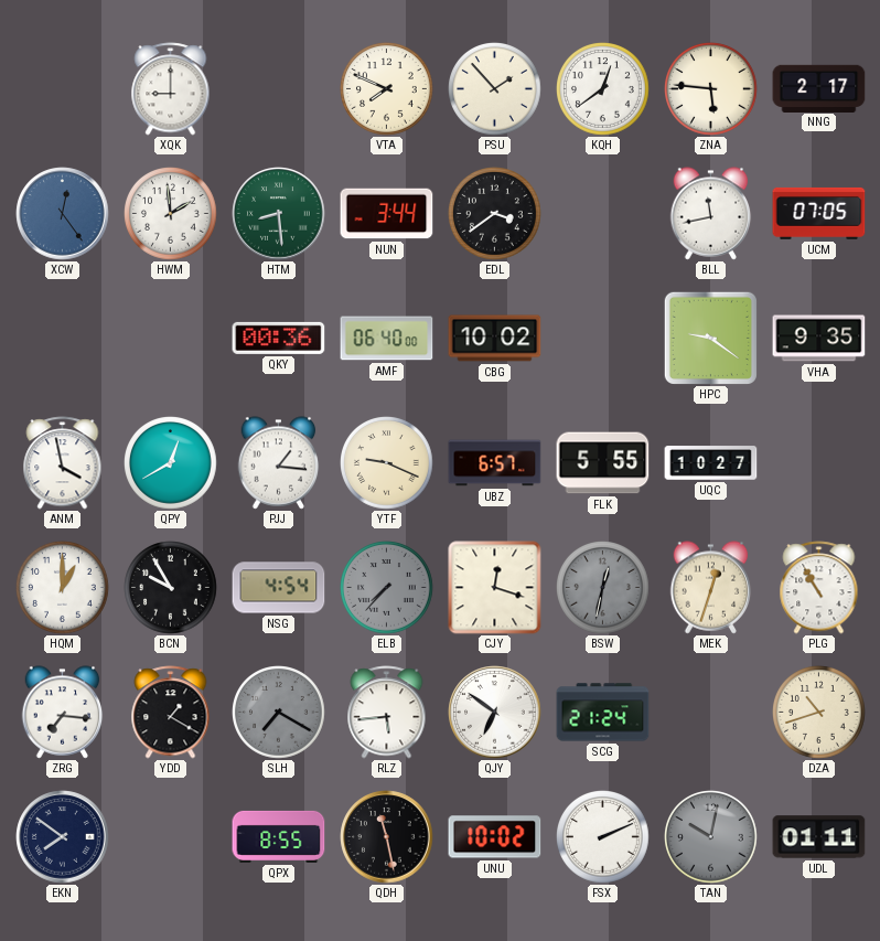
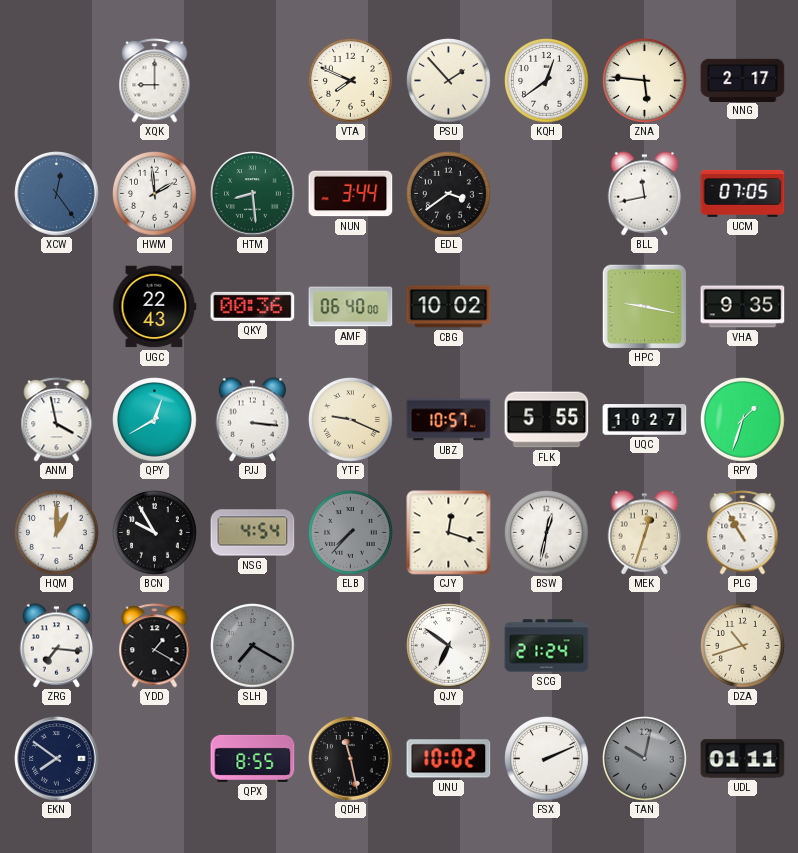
UGC: none -> 22:43 (155, 307)
HPC: 9:21 -> 9:17 (644, 306)
PJJ: 1:16 -> 3:16 (253, 420)
UBZ: 6:57 -> 10:57 (449, 420)
RPY: none -> 1:33 (743, 420)
BSW dial: grey -> white (547, 533)
RLZ: 5:44 -> none (387, 713)
